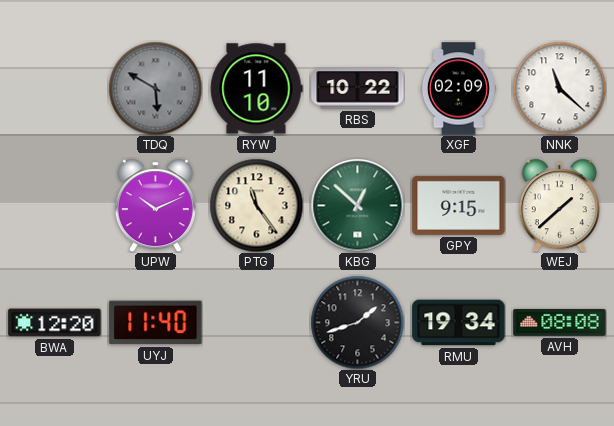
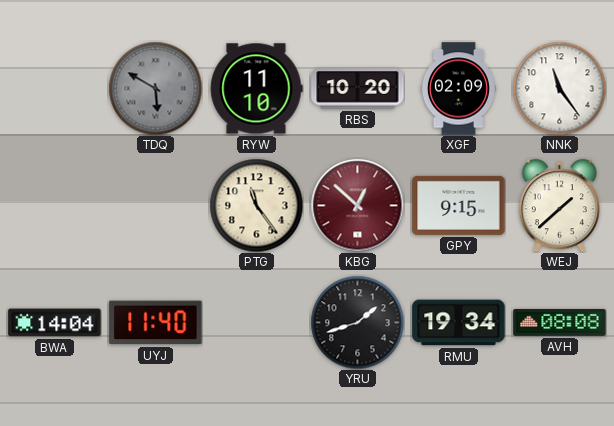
RBS: 10:22 -> 10:20 (358, 89)
NNK: 11:22 -> 11:24 (559, 88)
UPW: 10:11 -> none (155, 205)
KBG dial: green -> burgundy (357, 205)
BWA: 12:20 -> 14:04 (55, 323)
